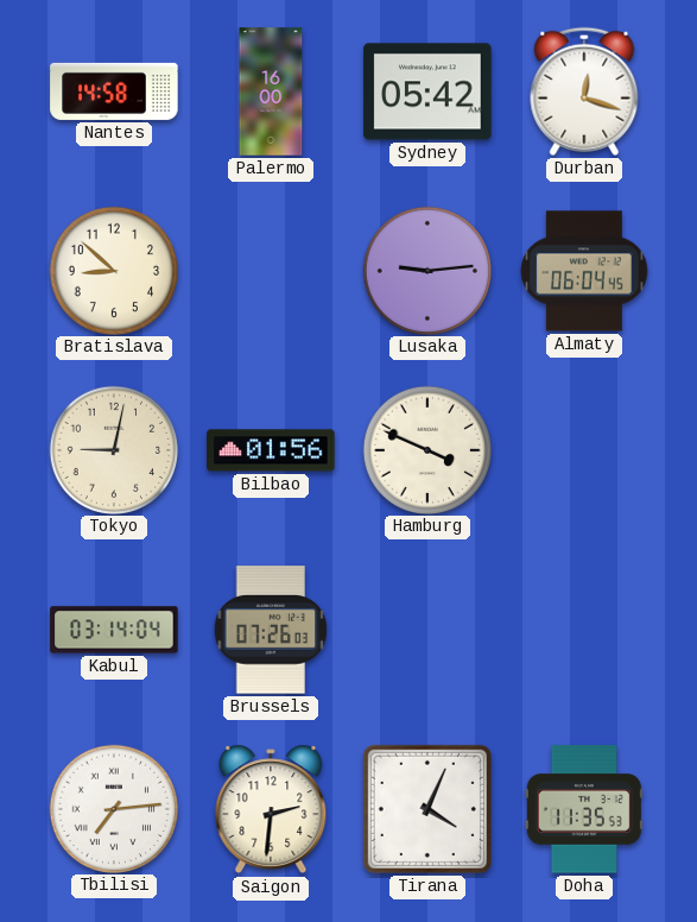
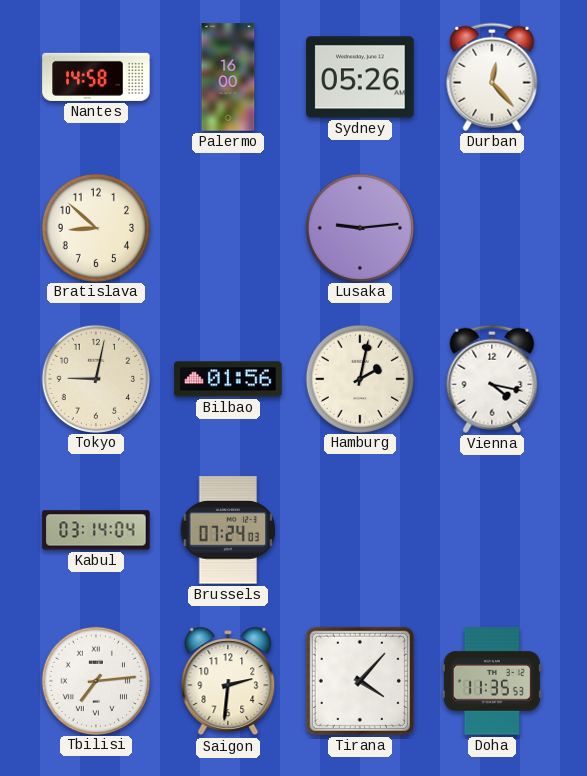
Sydney: 05:42 -> 05:26 (360, 77)
Durban: 12:18 -> 12:23 (492, 77)
Almaty: 06:04 -> none (584, 271)
Hamburg: 3:49 -> 2:02 (359, 378)
Vienna: none -> 4:17 (492, 379)
Brussels: 07:26 -> 07:24 (228, 530)
Tirana: 4:04 -> 4:07 (360, 681)
